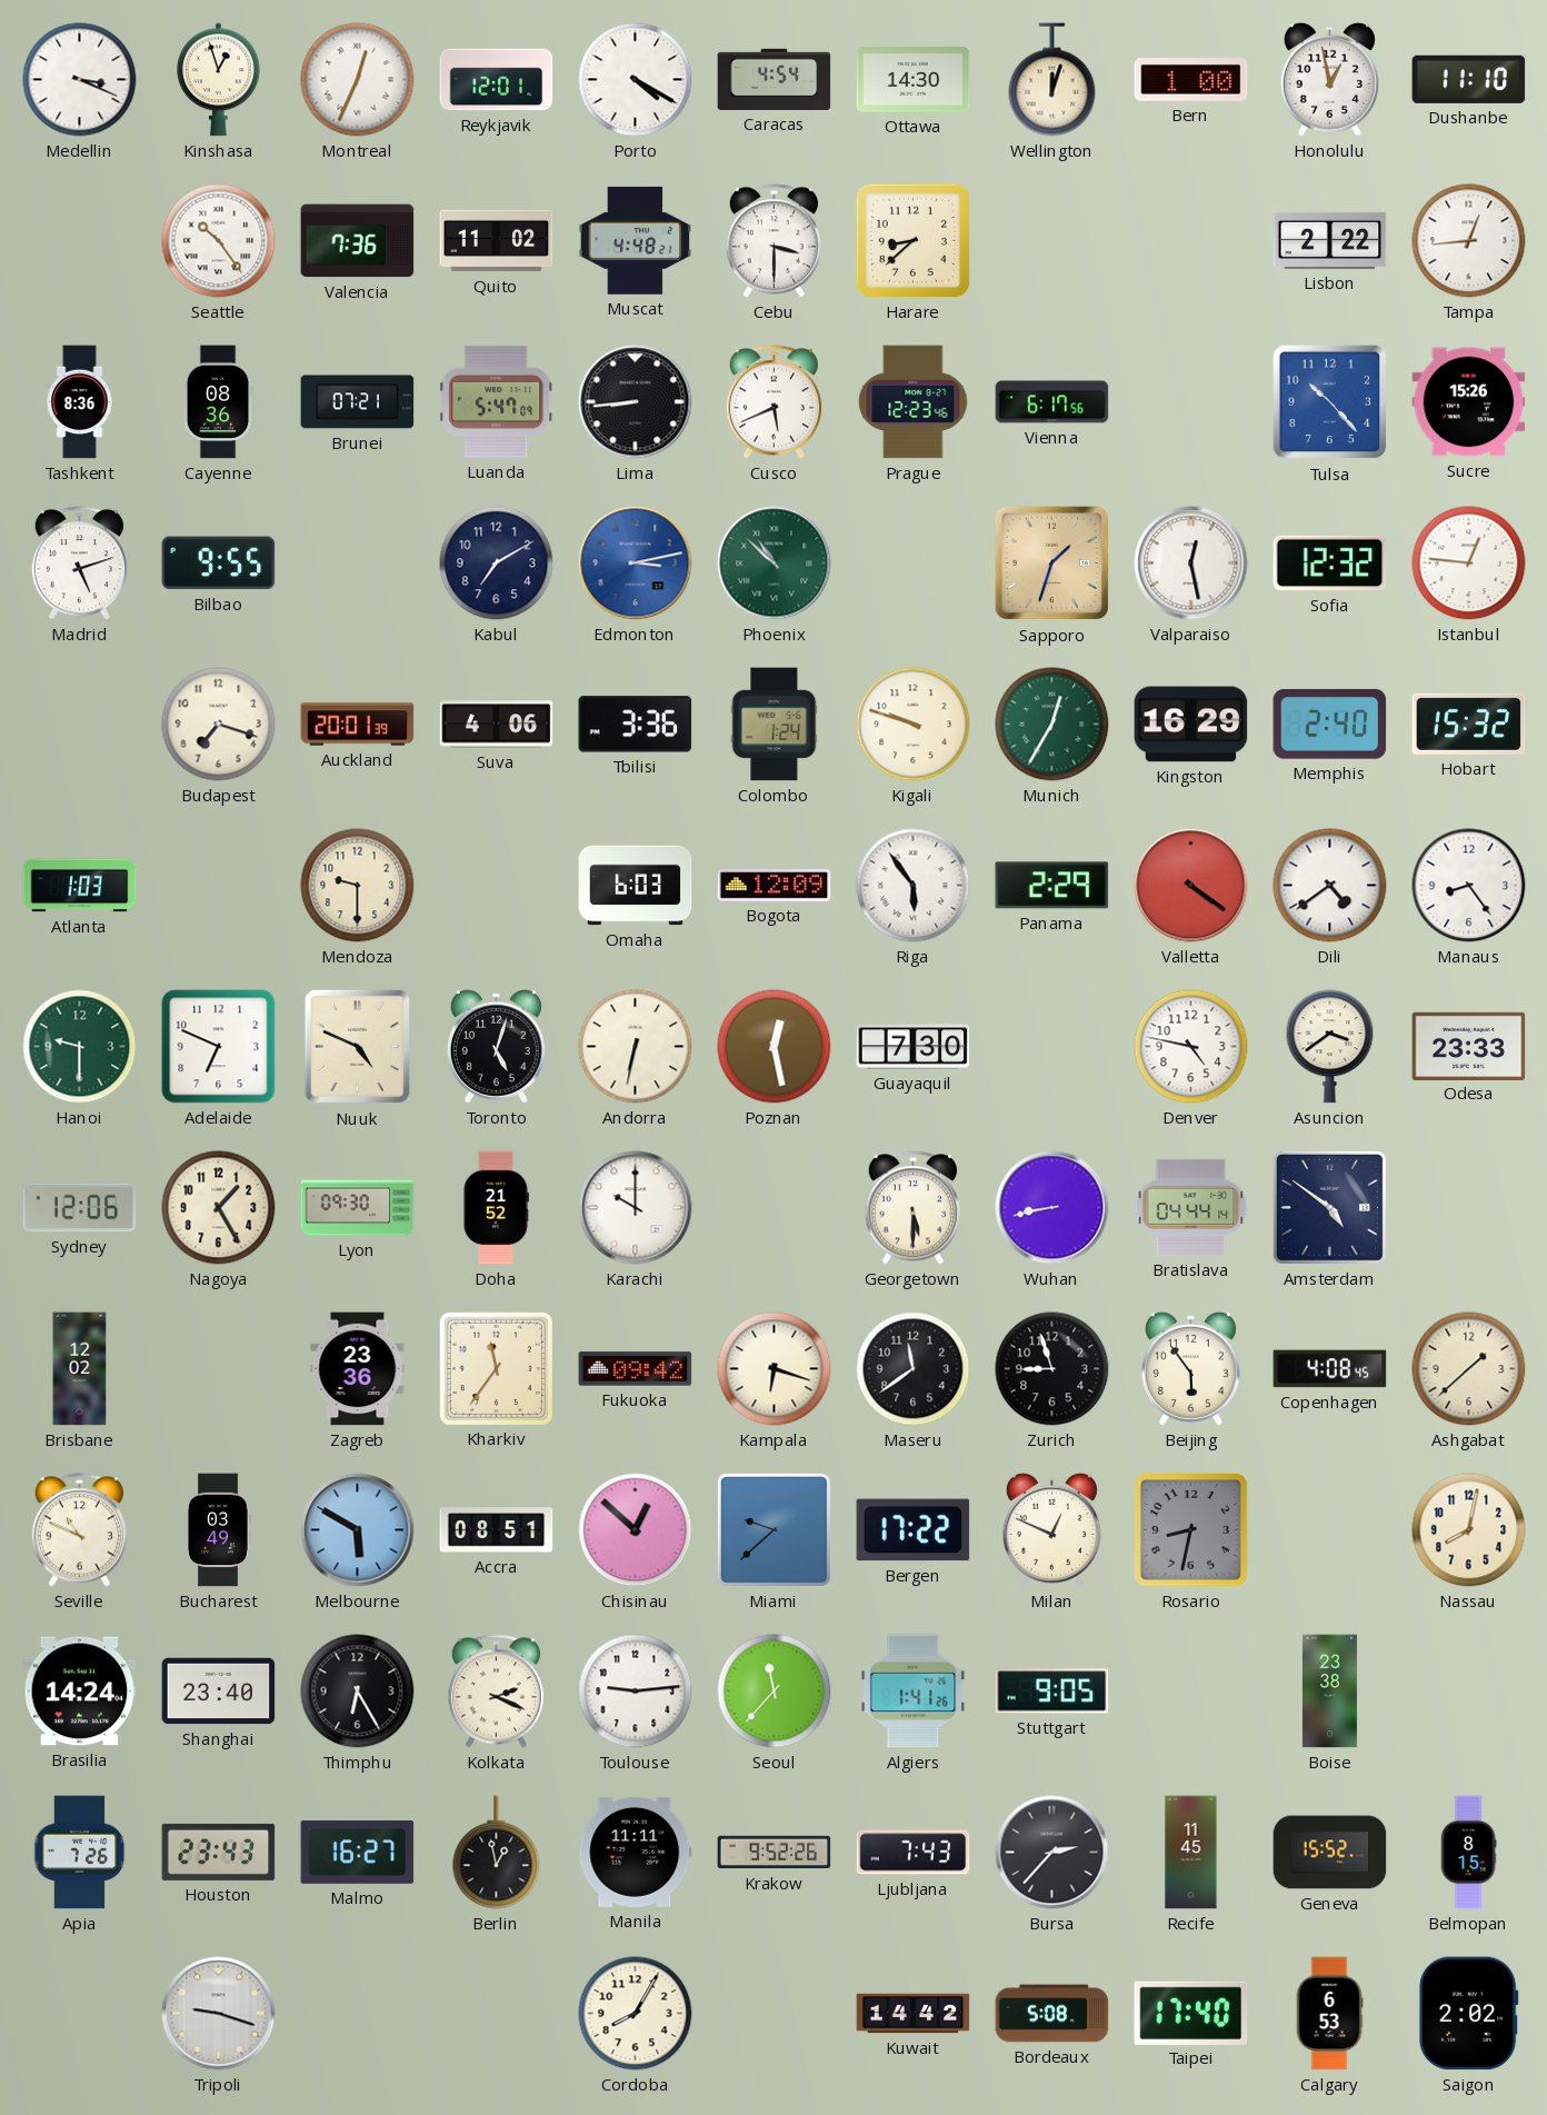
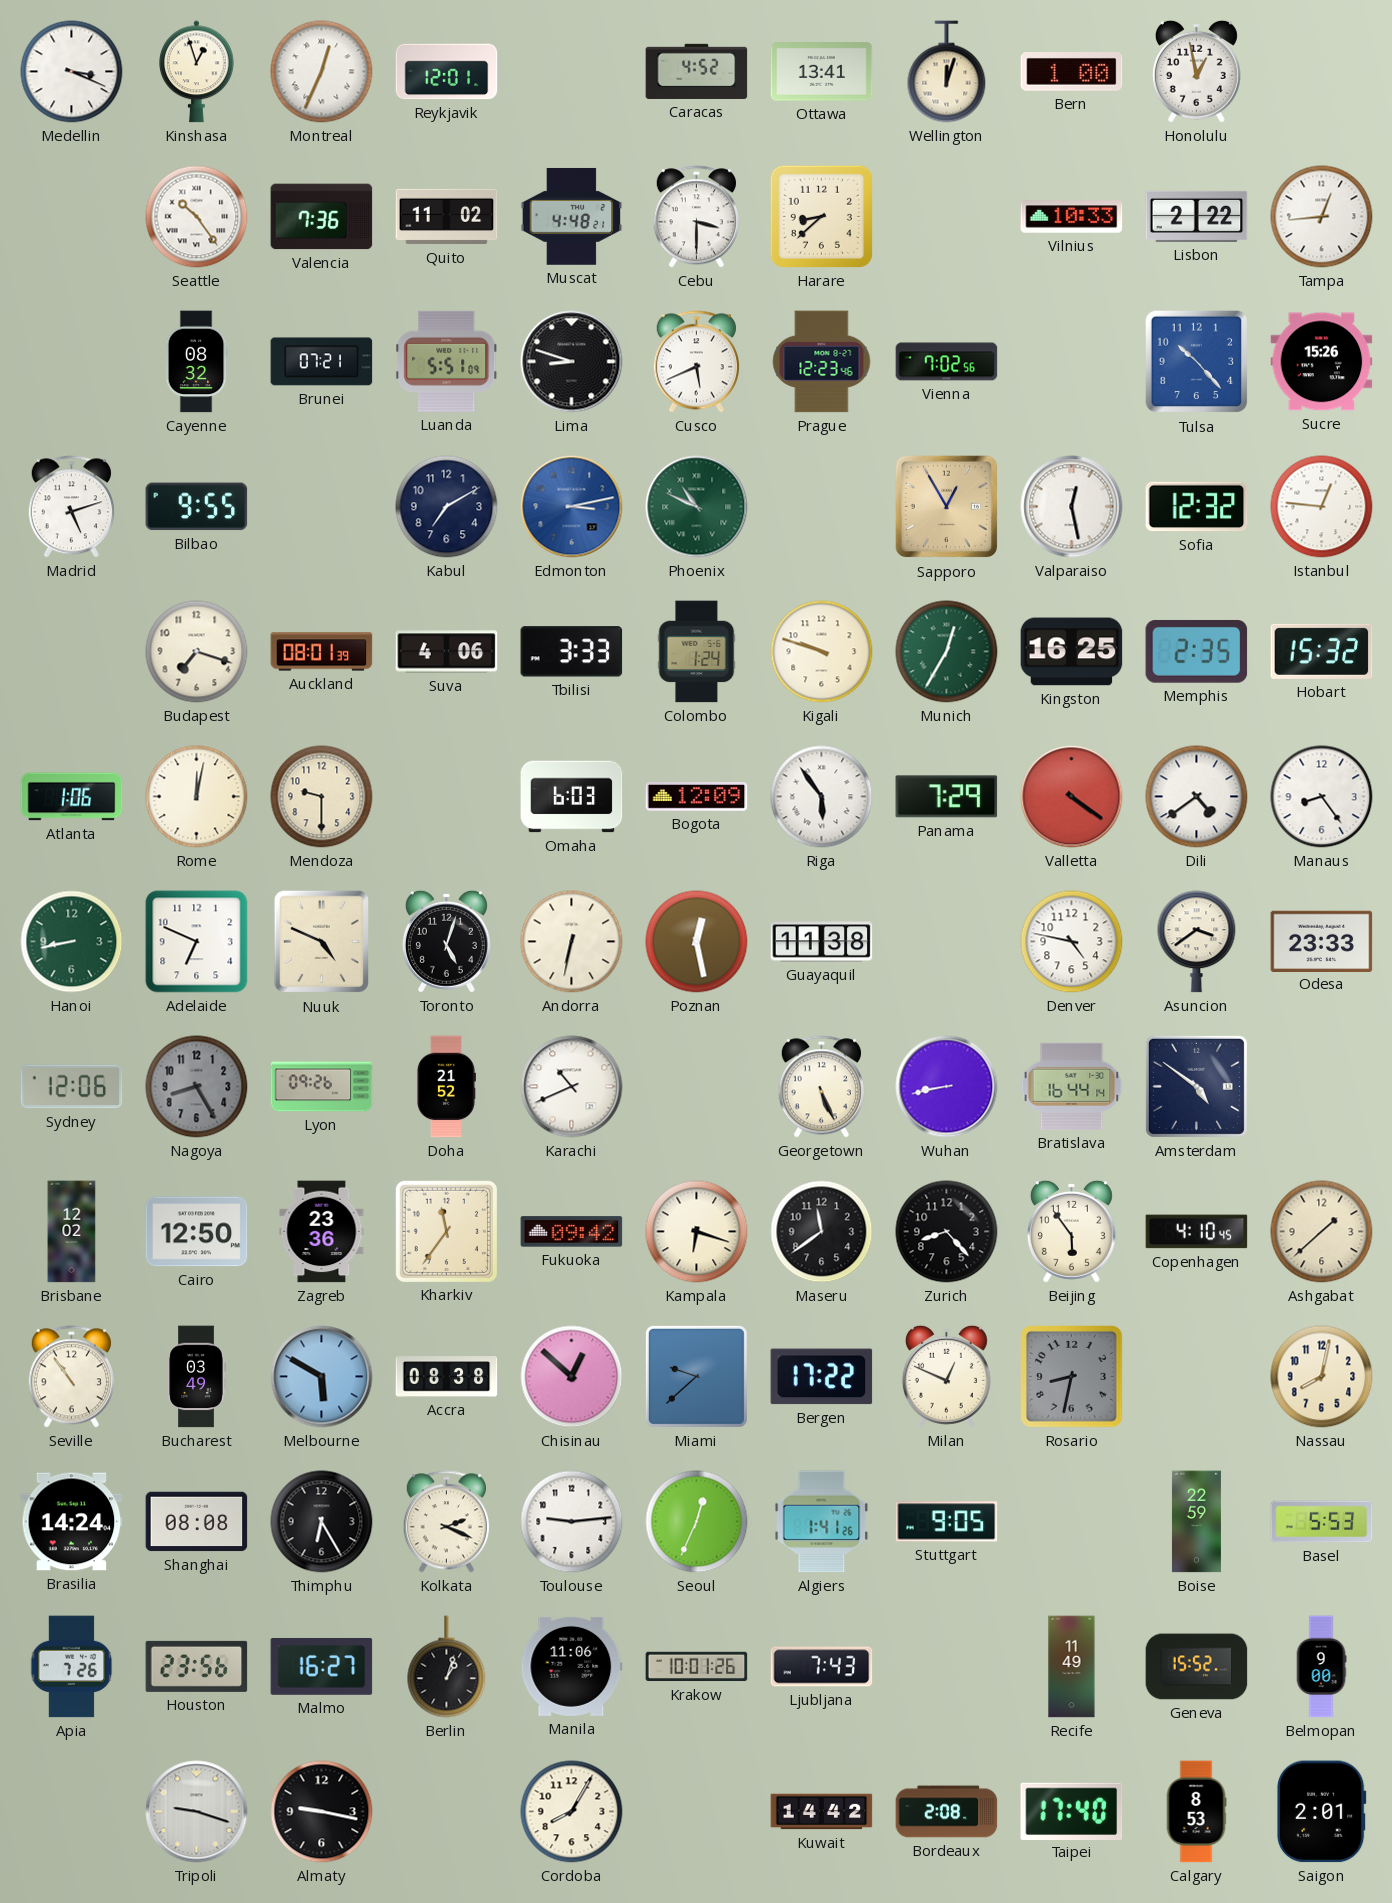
Porto: 4:20 -> none (636, 80)
Caracas: 4:54 -> 4:52 (697, 71)
Ottawa: 14:30 -> 13:41 (822, 72)
Dushanbe: 11:10 -> none (1469, 79)
Vilnius: none -> 10:33 (1072, 217)
Tashkent: 8:36 -> none (80, 402)
Cayenne: 08:36 -> 08:32 (196, 362)
Luanda: 5:47 -> 5:51 (447, 361)
Lima: 8:44 -> 8:48 (572, 362)
Vienna: 6:17 -> 7:02 (947, 362)
Phoenix: 10:52 -> 10:49 (697, 507)
Sapporo: 1:33 -> 12:55 (947, 507)
Auckland: 20:01 -> 08:01 (322, 652)
Tbilisi: 3:36 -> 3:33 (572, 652)
Kingston: 16:29 -> 16:25 (1072, 652)
Memphis: 2:40 -> 2:35 (1197, 651)
Atlanta: 1:03 -> 1:06 (72, 797)
Rome: none -> 12:02 (197, 797)
Panama: 2:29 -> 7:29 (947, 797)
Hanoi: 9:30 -> 8:43 (72, 942)
Guayaquil: 7:30 -> 11:38 (822, 942)
Nagoya: 1:25 -> 8:25 (197, 1087)
Nagoya dial: cream -> grey (197, 1087)
Lyon: 09:30 -> 09:26 (322, 1087)
Karachi: 10:00 -> 10:41 (572, 1087)
Georgetown: 5:30 -> 5:26 (821, 1087)
Bratislava: 04:44 -> 16:44 (1072, 1086)
Cairo: none -> 12:50 (197, 1232)
Zurich: 8:57 -> 8:23 (947, 1232)
Copenhagen: 4:08 -> 4:10 (1197, 1232)
Seville: 10:49 -> 10:54 (71, 1377)
Accra: 08:51 -> 08:38 (447, 1377)
Shanghai: 23:40 -> 08:08 (197, 1522)
Seoul: 11:37 -> 12:34 (697, 1522)
Boise: 23:38 -> 22:59 (1196, 1522)
Basel: none -> 5:53 (1322, 1522)
Houston: 23:43 -> 23:56 (197, 1666)
Berlin: 12:58 -> 1:03 (447, 1667)
Manila: 11:11 -> 11:06 (572, 1666)
Krakow: 9:52 -> 10:01 (697, 1667)
Bursa: 2:37 -> none (1052, 1853)
Recife: 11:45 -> 11:49 (1072, 1667)
Belmopan: 8:15 -> 9:00 (1321, 1667)
Almaty: none -> 9:17 (322, 1812)
Bordeaux: 5:08 -> 2:08 (947, 1812)
Calgary: 6:53 -> 8:53 (1196, 1812)
Saigon: 2:02 -> 2:01 (1321, 1812)
